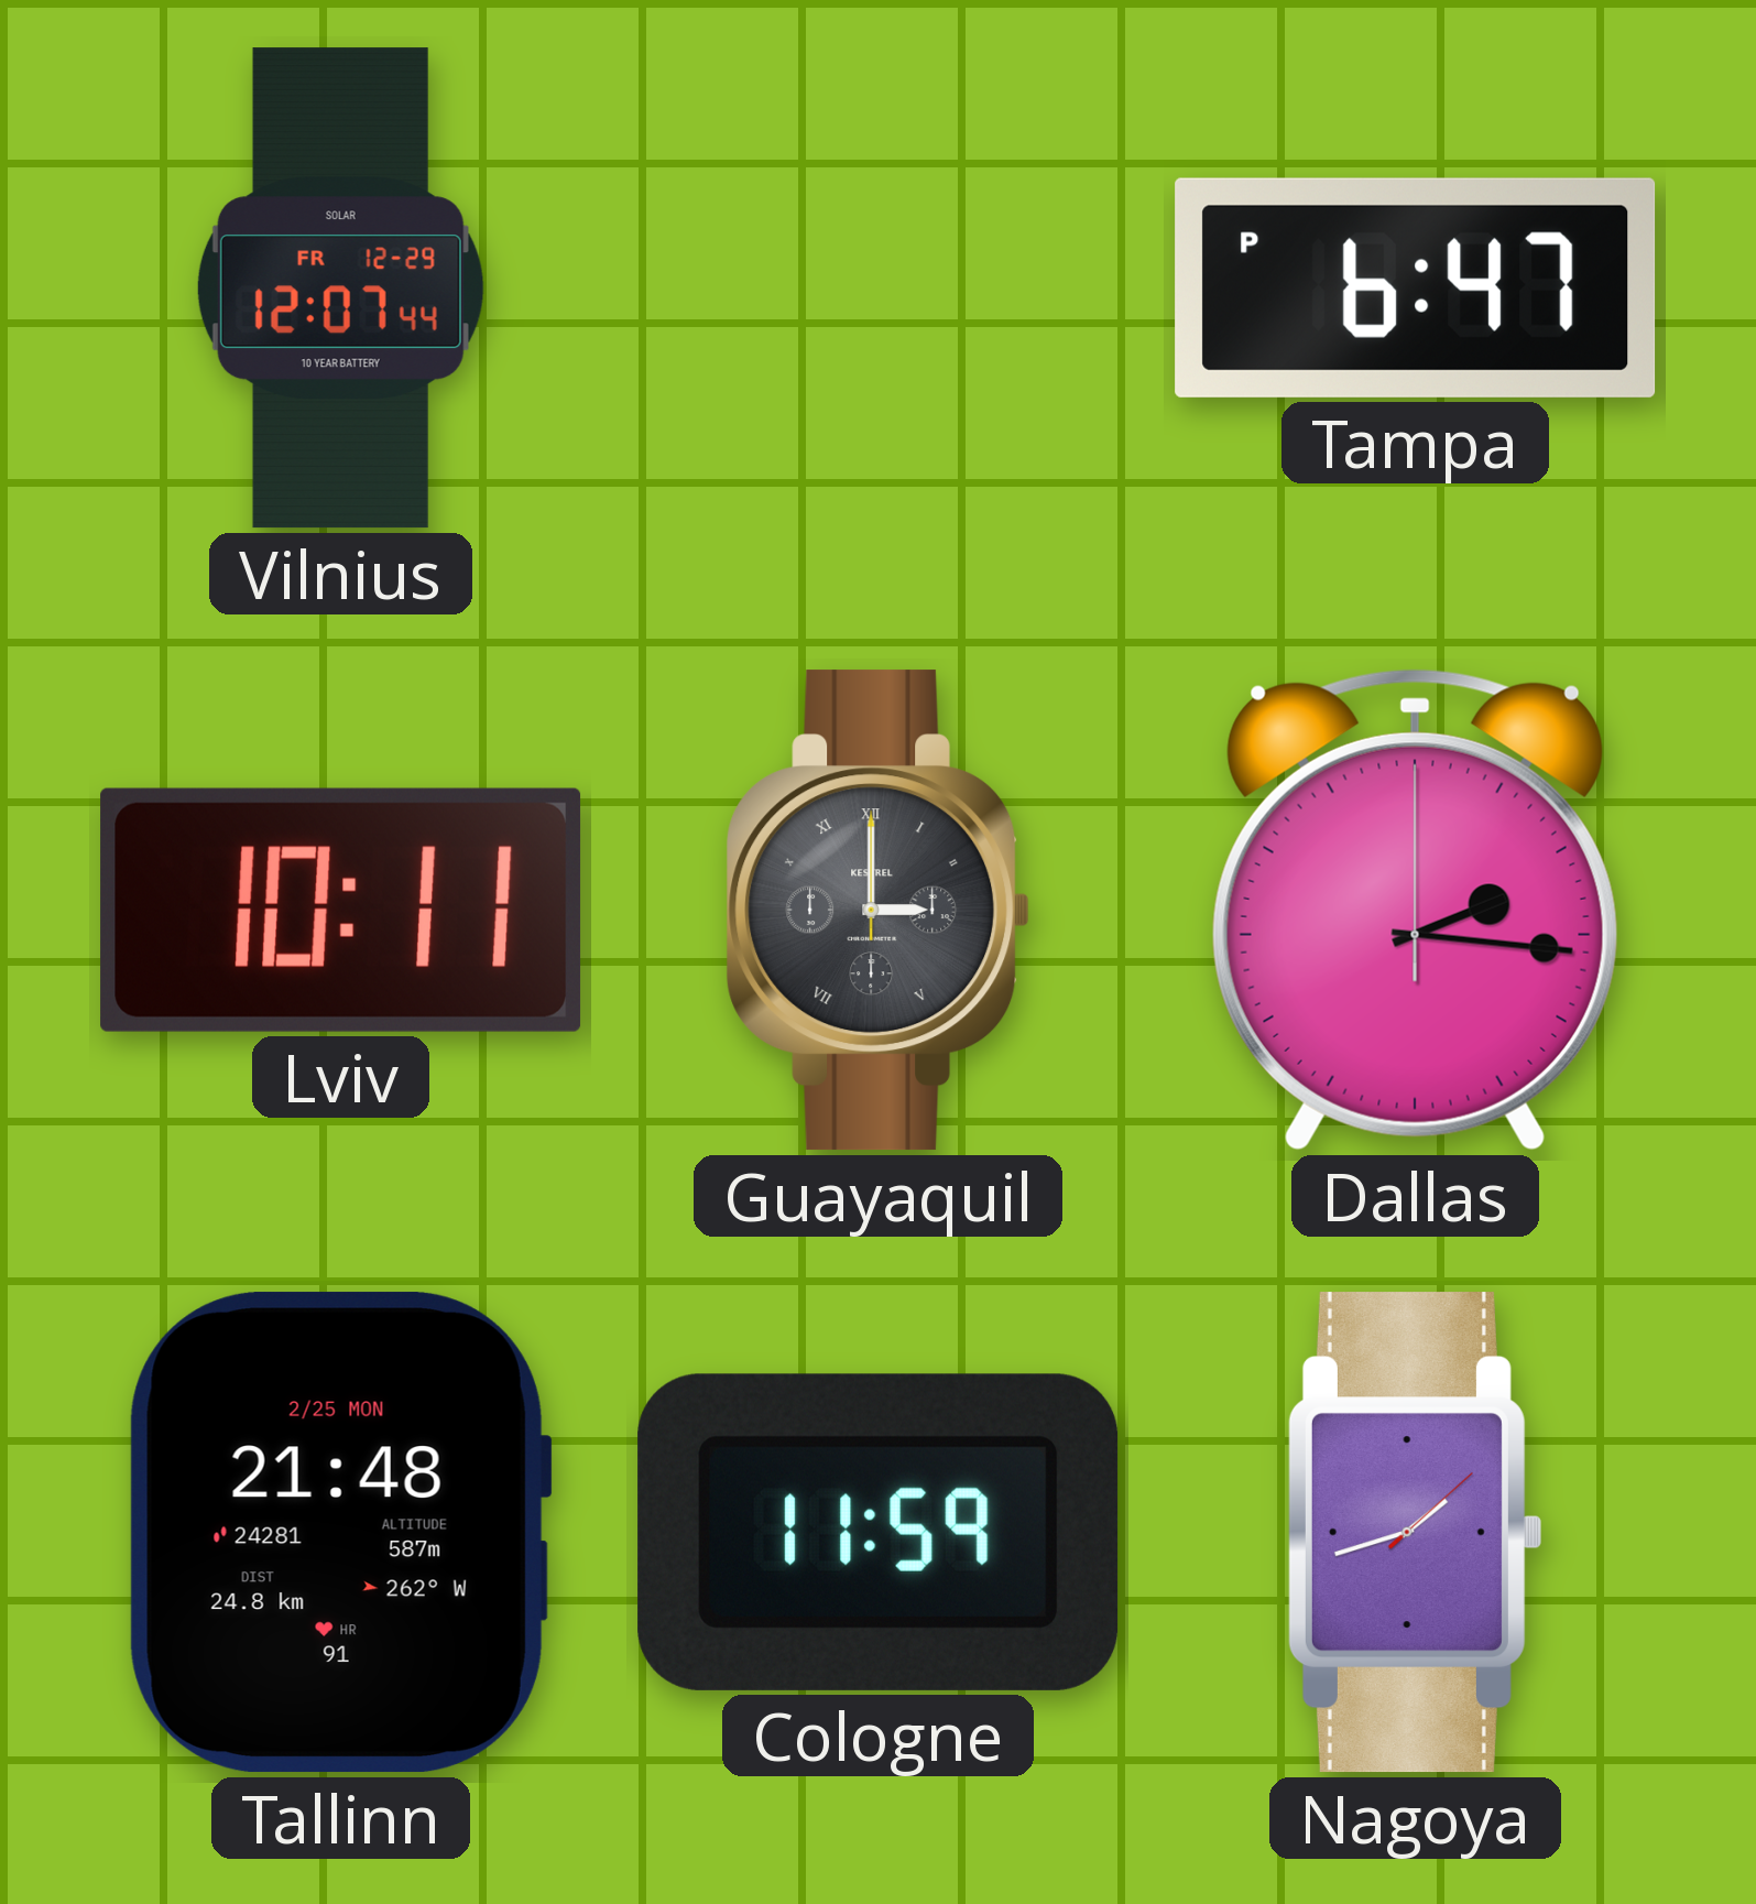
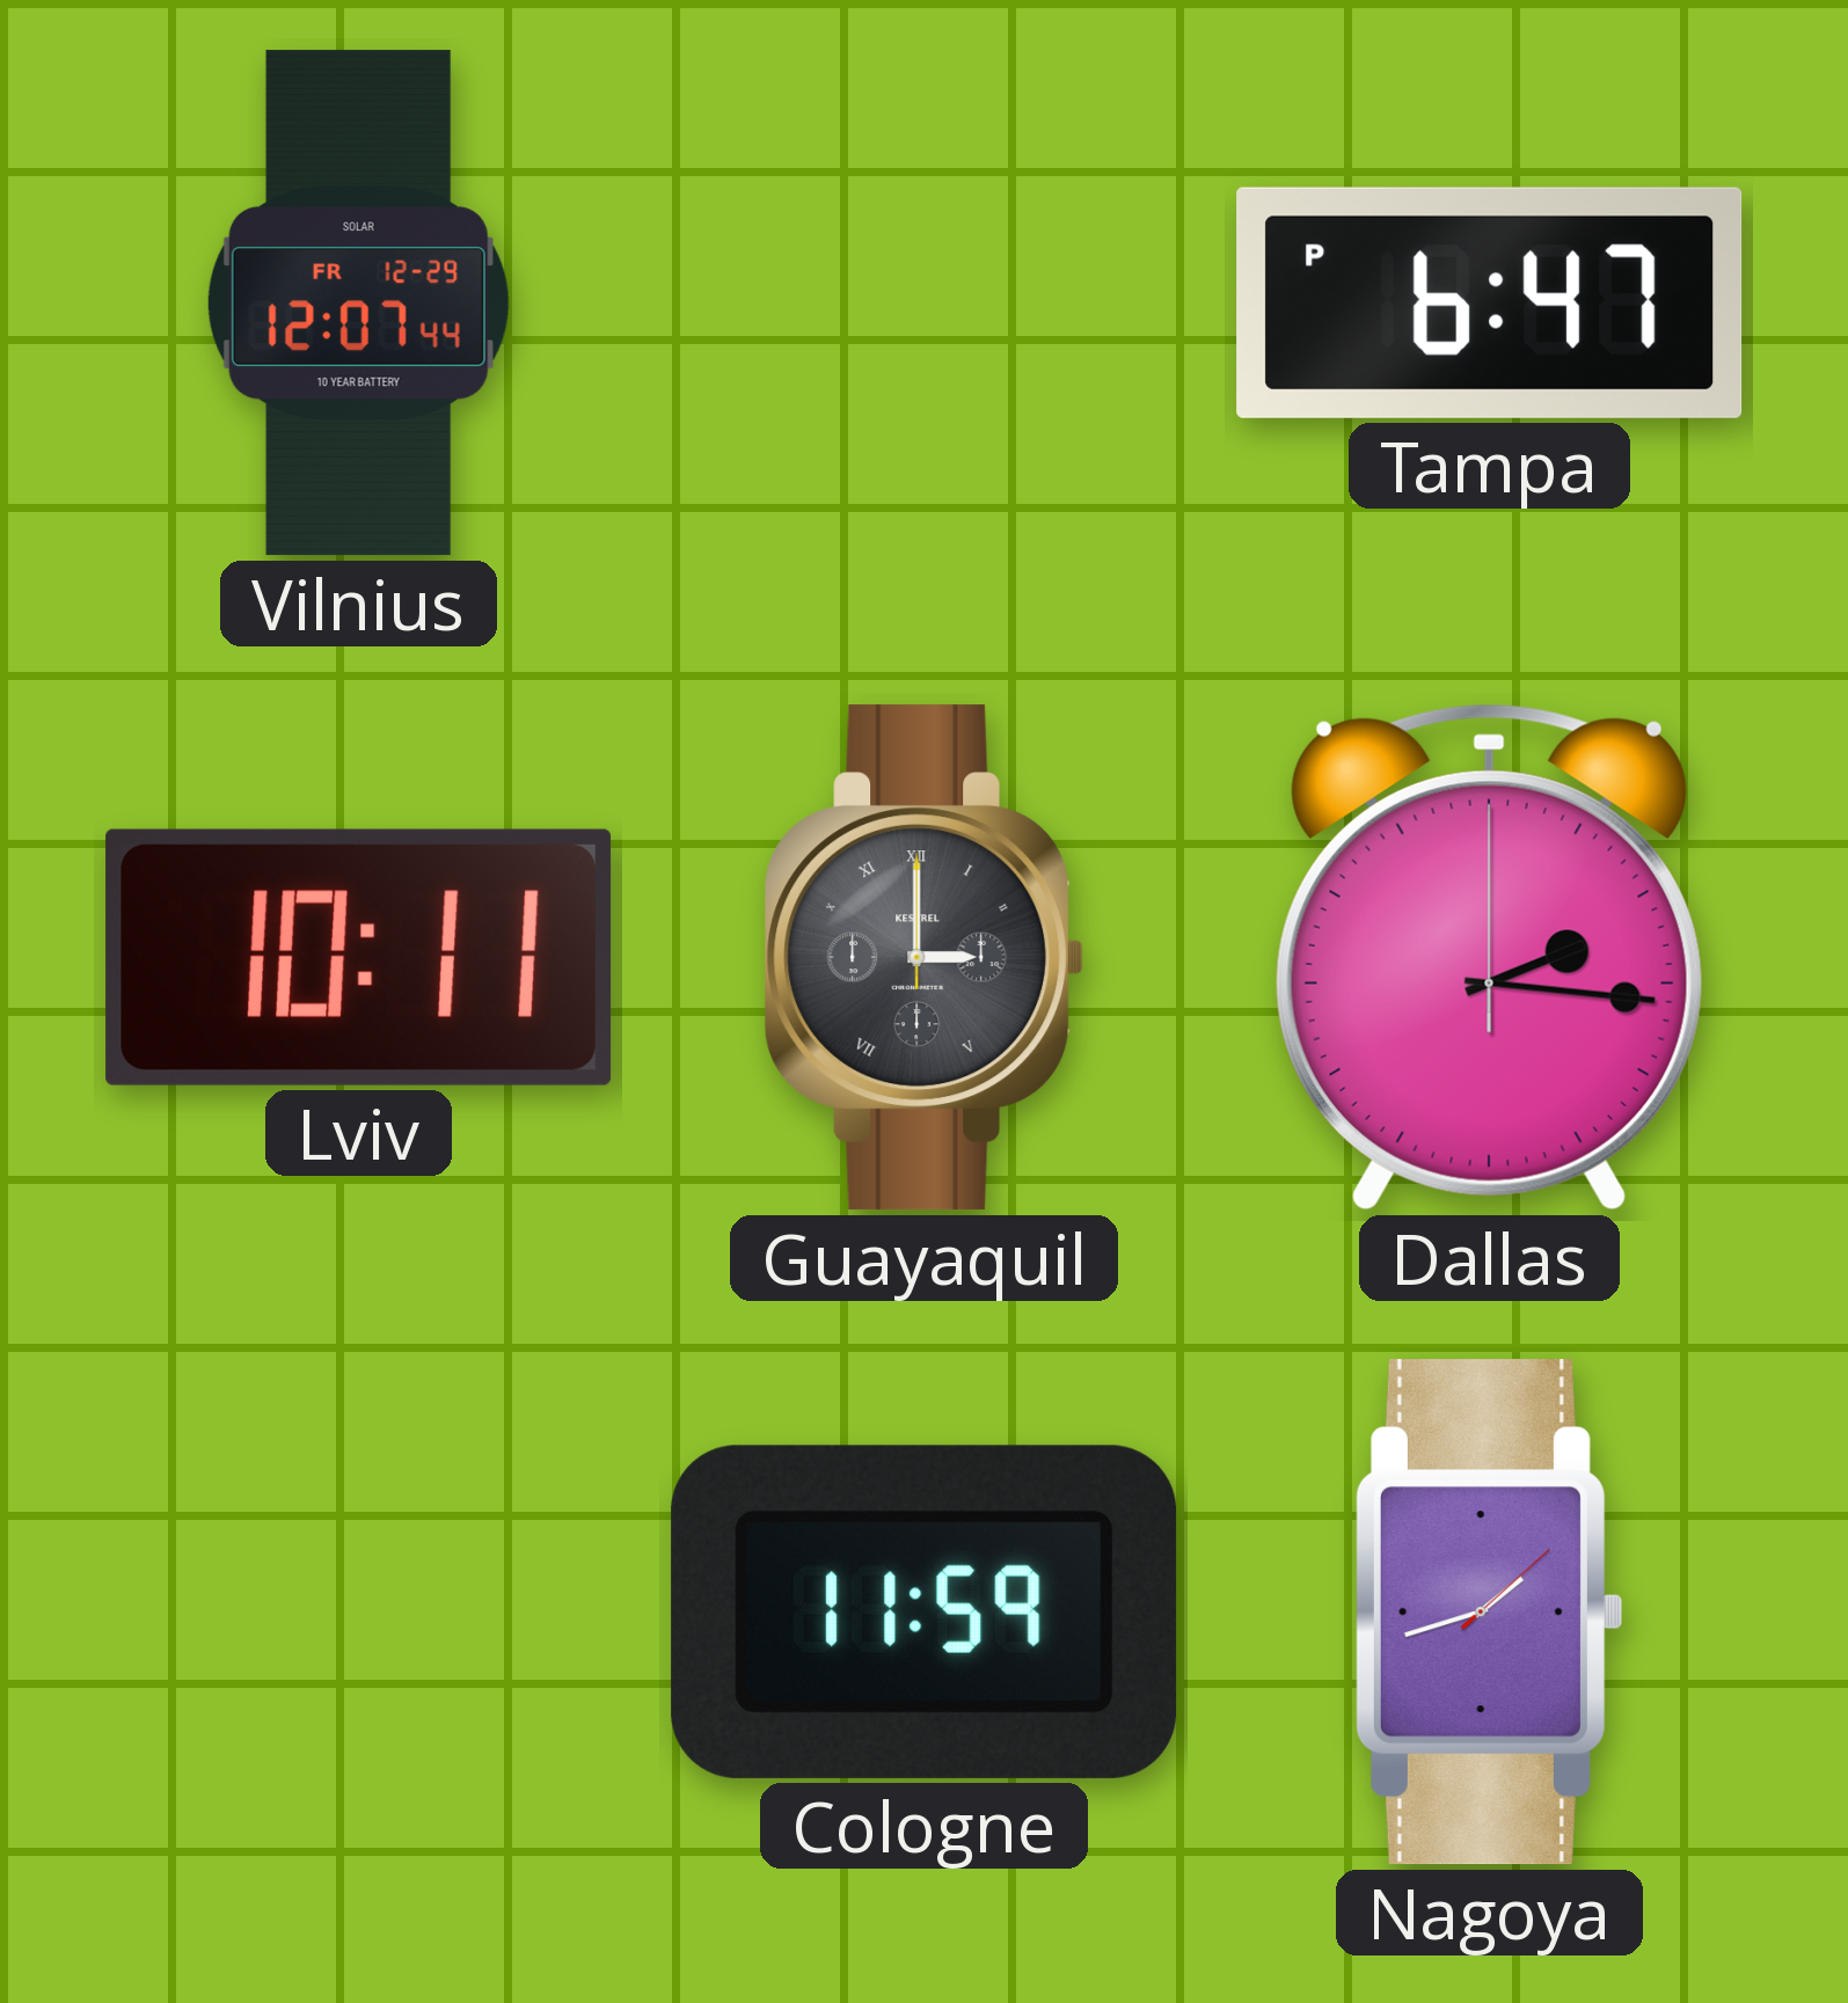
Tallinn: 21:48 -> none (340, 1533)
